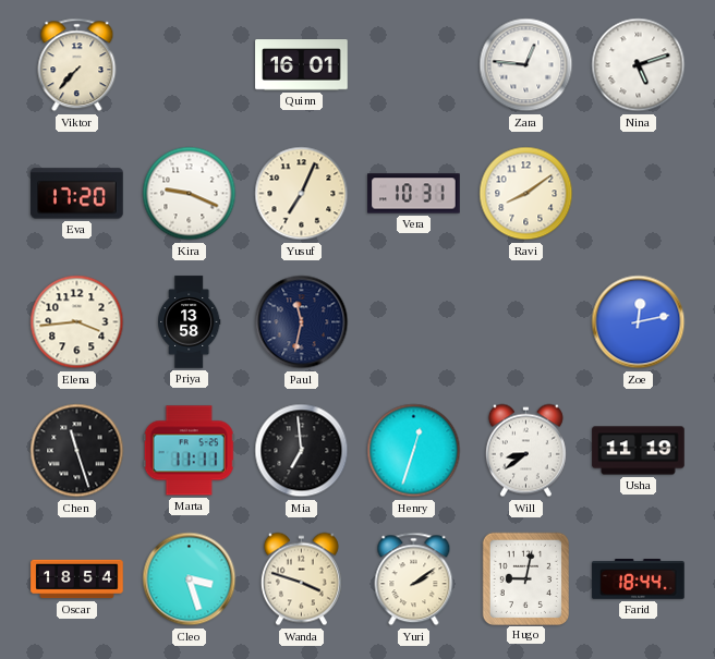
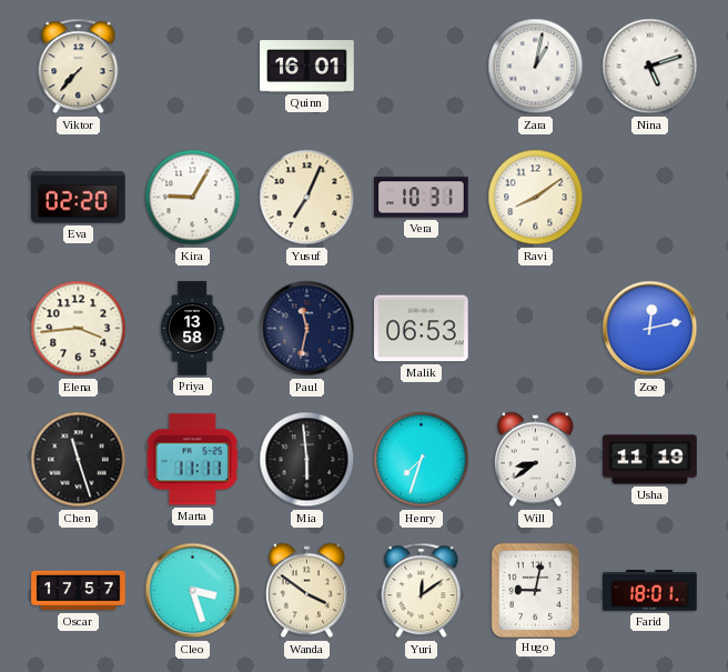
Zara: 12:46 -> 1:02 (536, 67)
Eva: 17:20 -> 02:20 (79, 198)
Kira: 9:19 -> 9:05 (193, 198)
Malik: none -> 06:53 (422, 329)
Mia: 6:59 -> 5:59 (307, 460)
Henry: 12:33 -> 7:33 (422, 460)
Oscar: 18:54 -> 17:57 (79, 591)
Wanda: 3:48 -> 3:51 (306, 591)
Yuri: 2:09 -> 12:09 (422, 591)
Farid: 18:44 -> 18:01 (650, 591)
